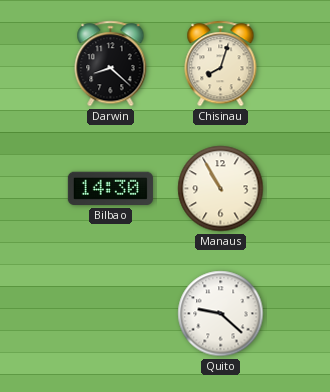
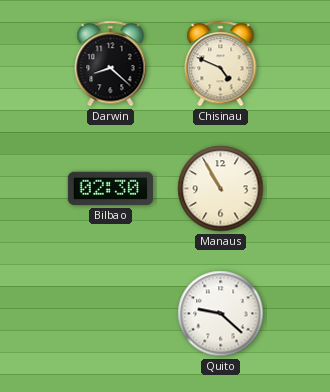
Chisinau: 8:03 -> 4:49 (221, 64)
Bilbao: 14:30 -> 02:30 (110, 189)
